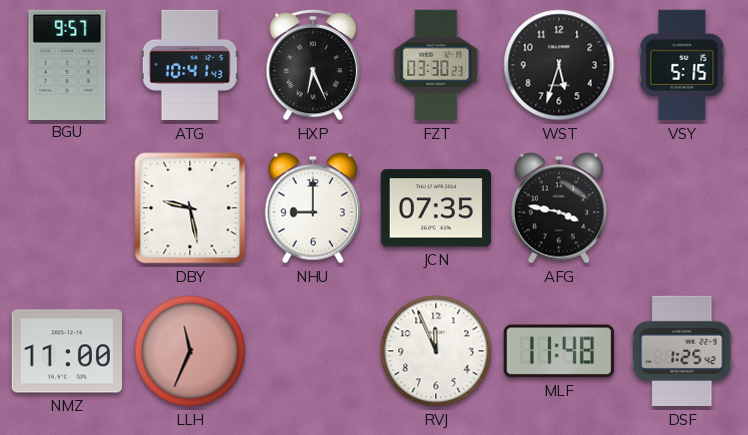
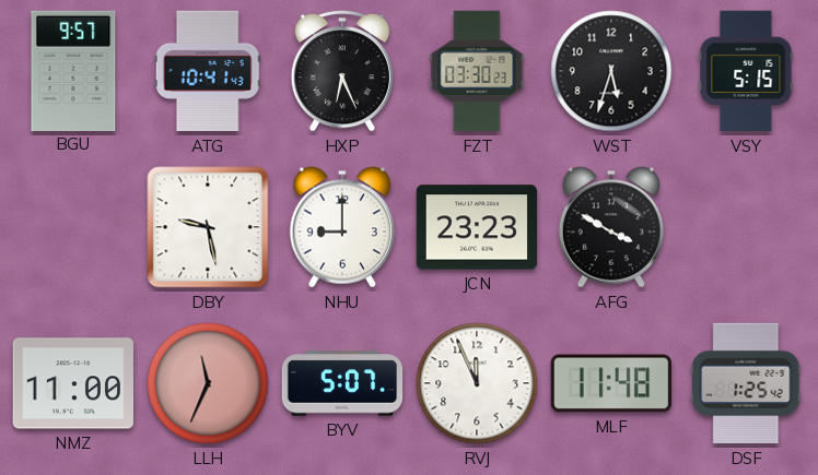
JCN: 07:35 -> 23:23 (477, 227)
AFG: 3:47 -> 3:50 (610, 227)
BYV: none -> 5:07 (342, 383)
